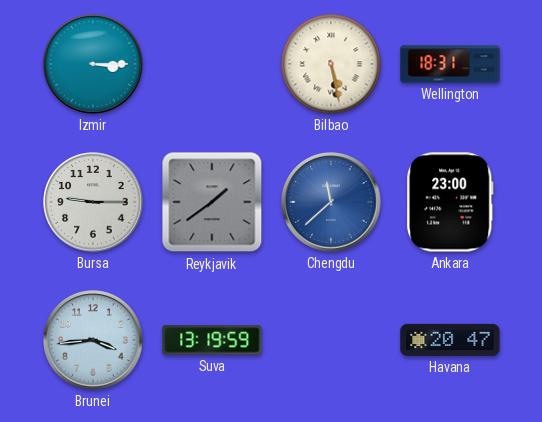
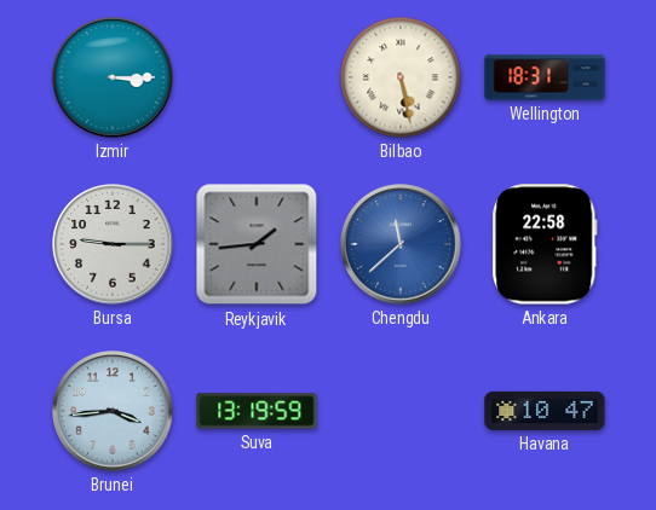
Reykjavik: 1:39 -> 1:44 (257, 244)
Ankara: 23:00 -> 22:58 (545, 244)
Havana: 20:47 -> 10:47 (545, 411)
